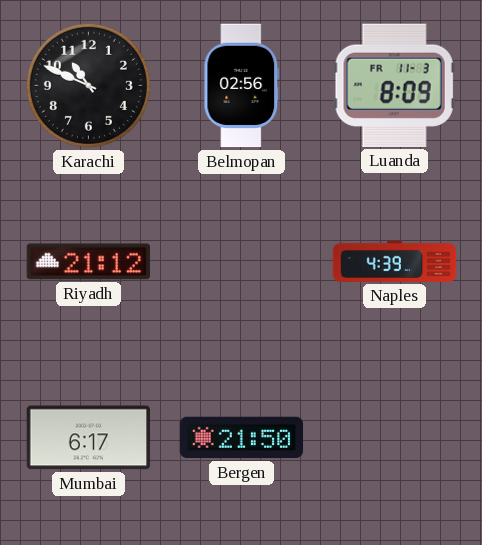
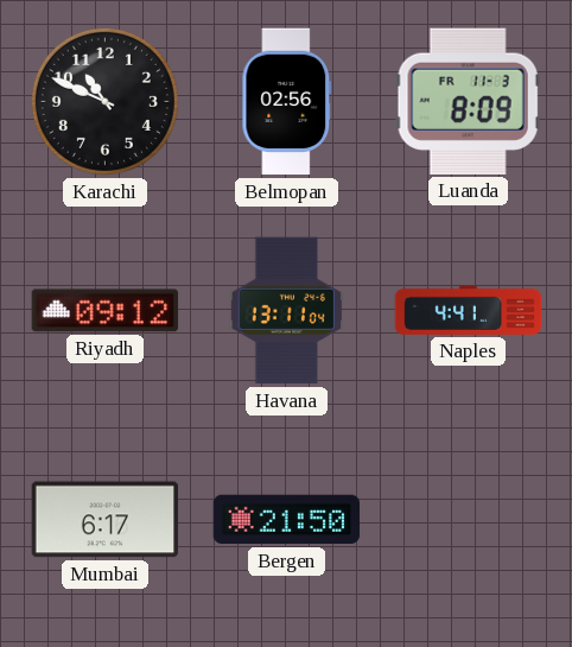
Riyadh: 21:12 -> 09:12 (106, 311)
Havana: none -> 13:11 (286, 311)
Naples: 4:39 -> 4:41 (469, 310)
